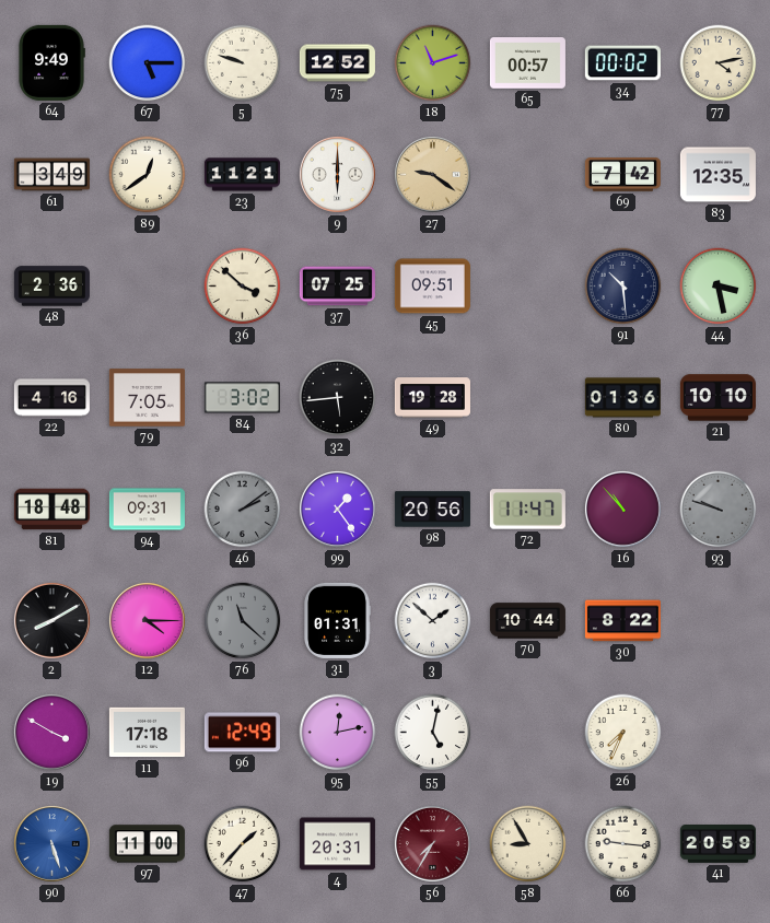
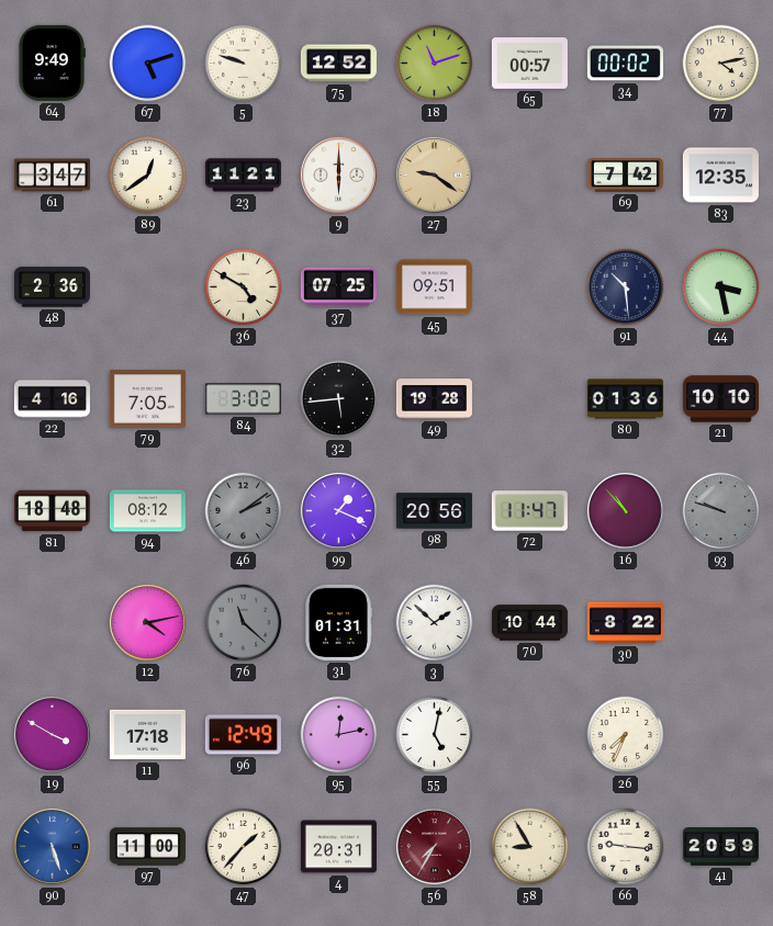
67: 5:15 -> 5:12 (148, 64)
61: 3:49 -> 3:47 (52, 176)
36: 3:52 -> 4:50 (244, 287)
94: 09:31 -> 08:12 (147, 511)
99: 1:24 -> 1:19 (338, 510)
2: 8:10 -> none (51, 620)
12: 4:15 -> 4:13 (147, 622)
